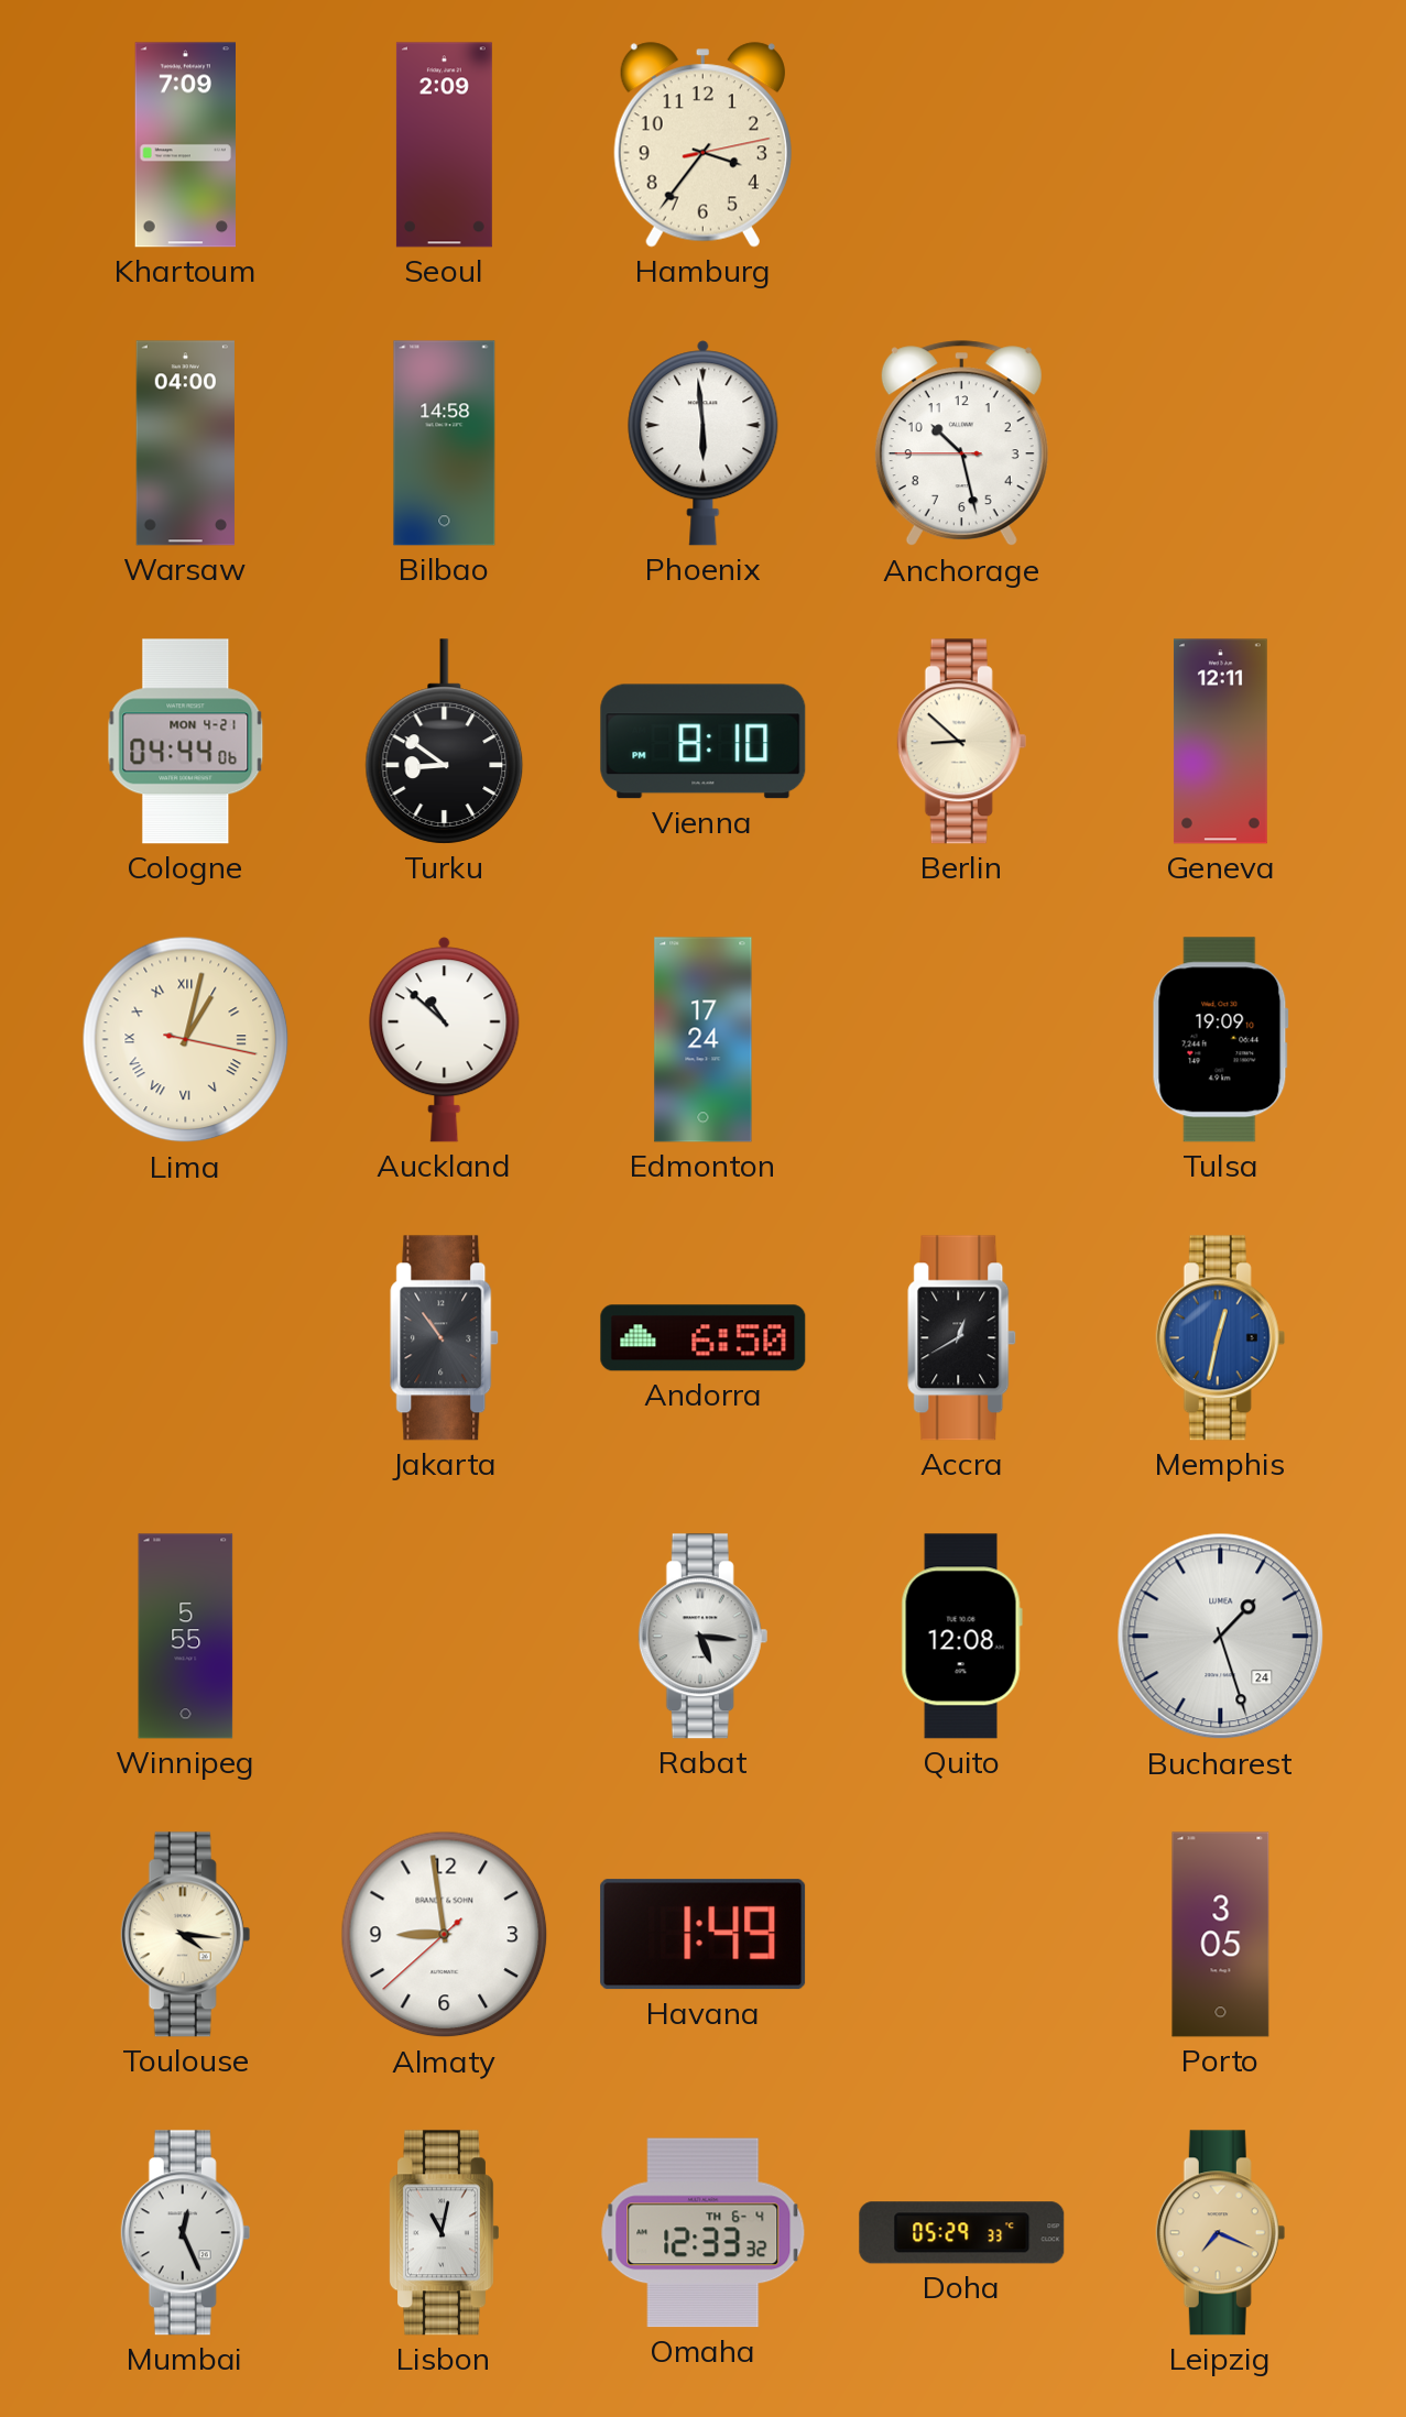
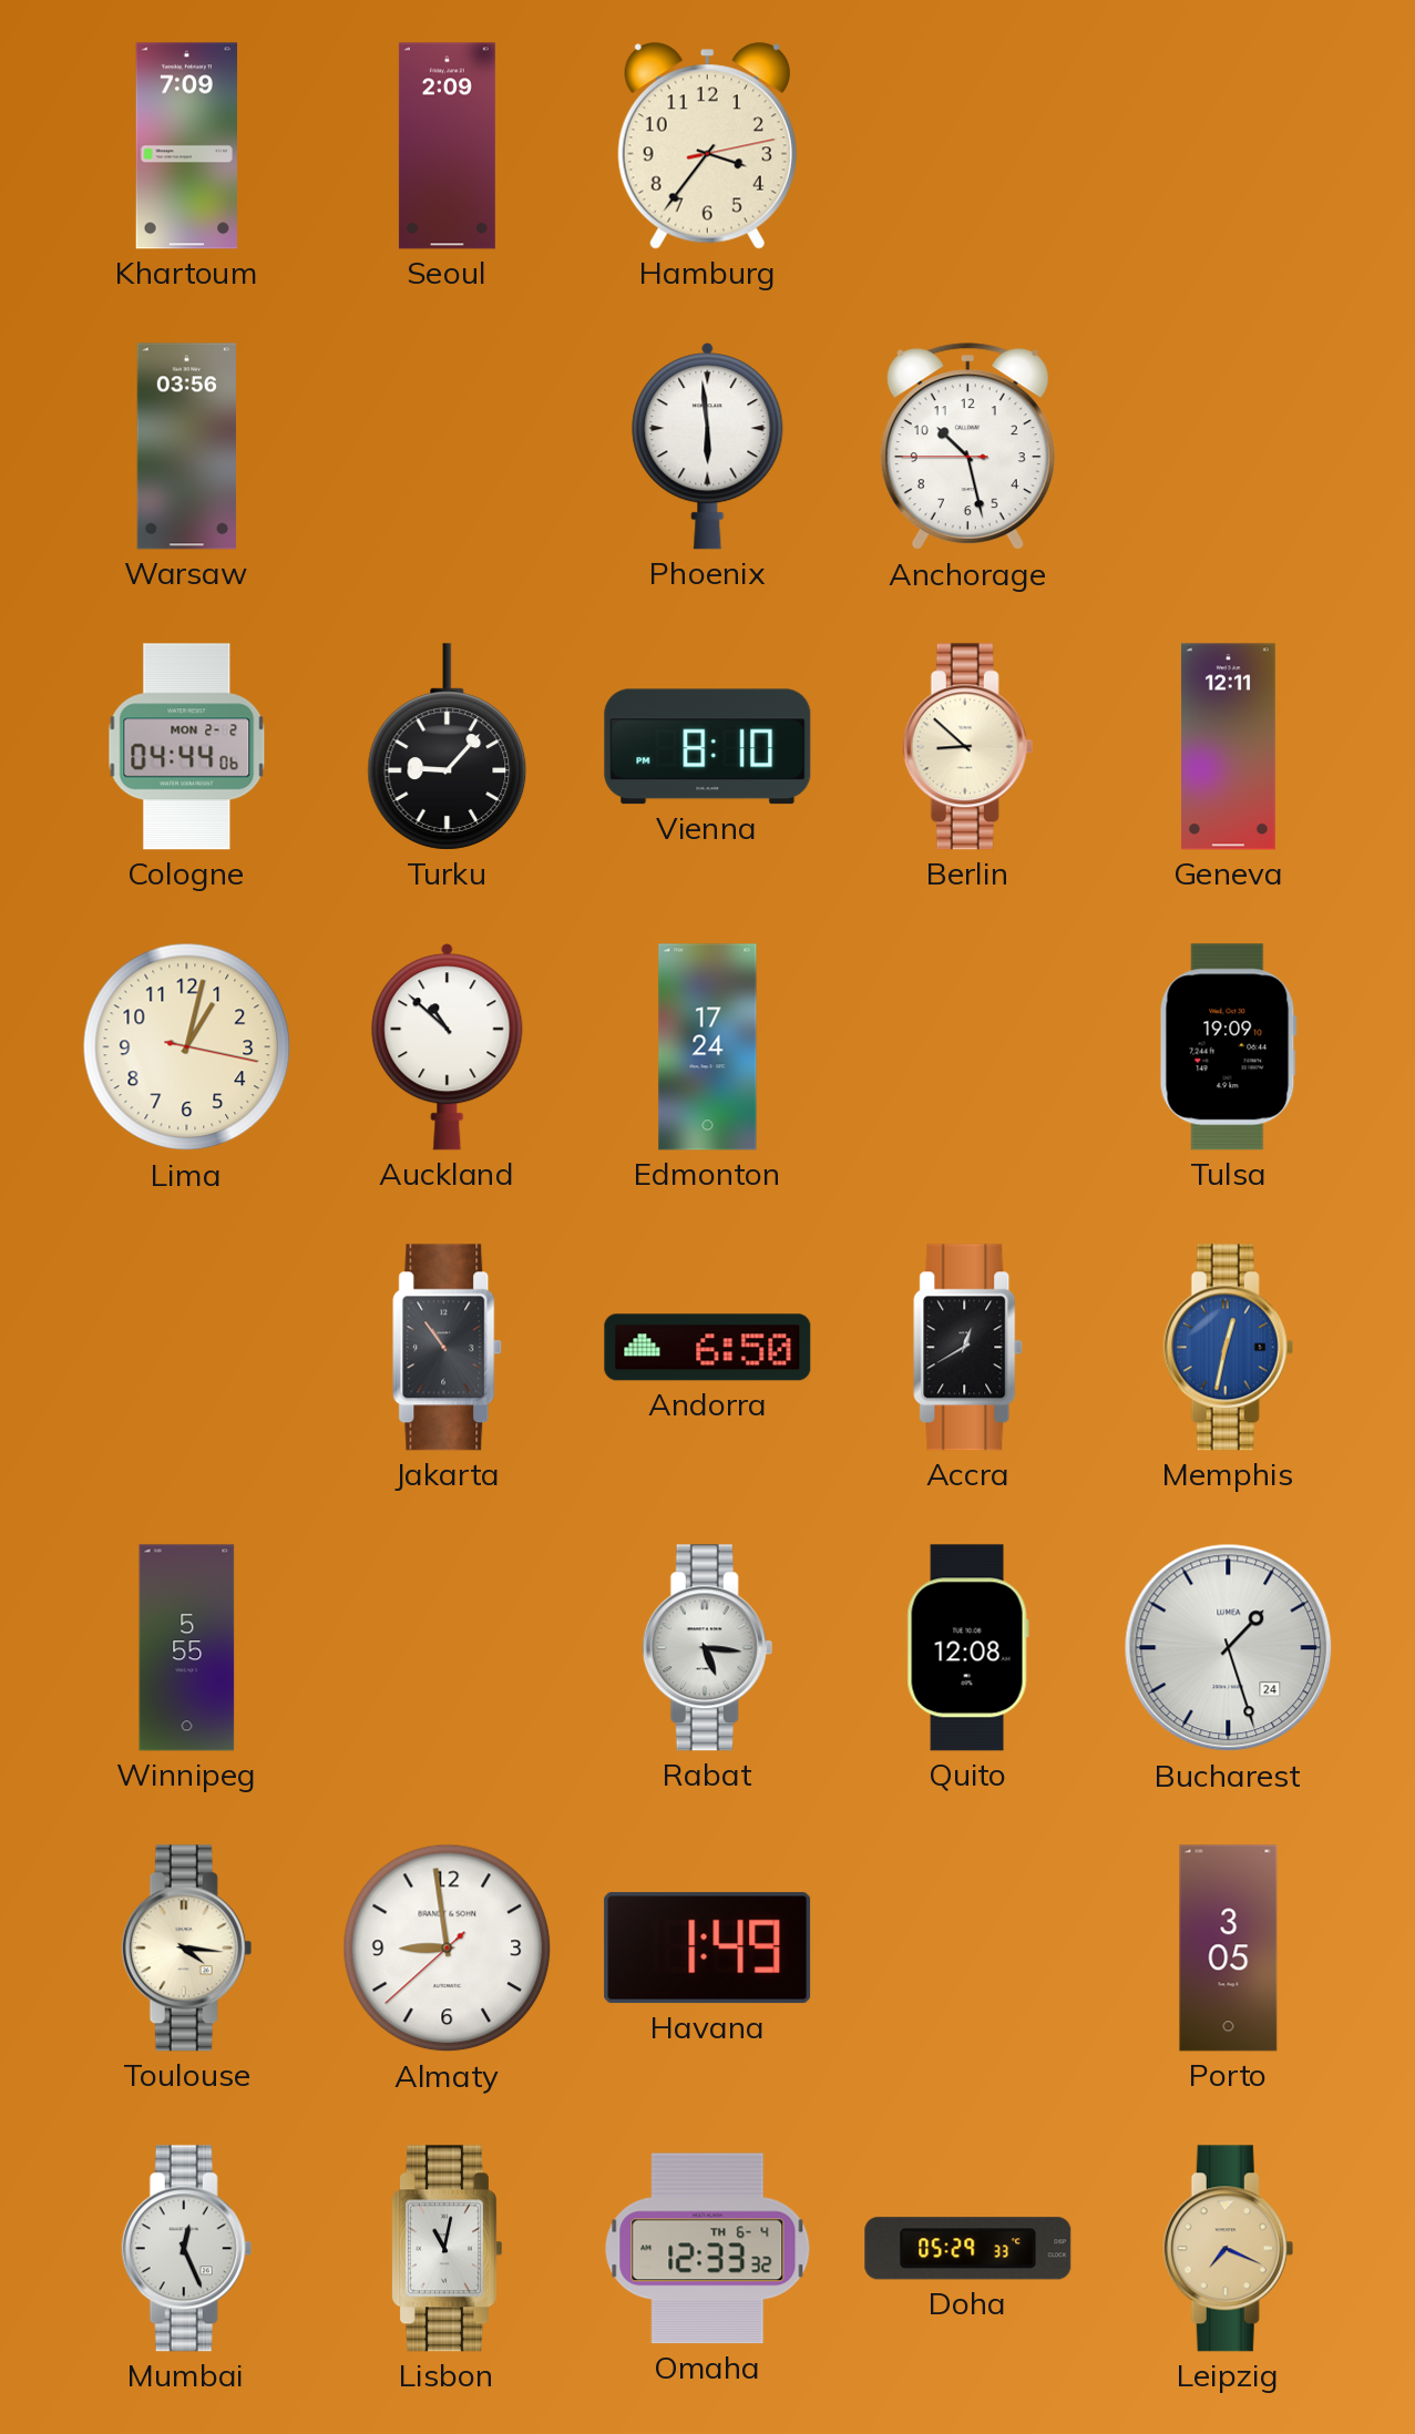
Warsaw: 04:00 -> 03:56 (186, 447)
Bilbao: 14:58 -> none (445, 444)
Cologne date: MON 4-21 -> MON 2-2 (187, 747)
Turku: 8:51 -> 9:07 (448, 747)
Lima numerals: Roman -> Arabic (187, 1047)
